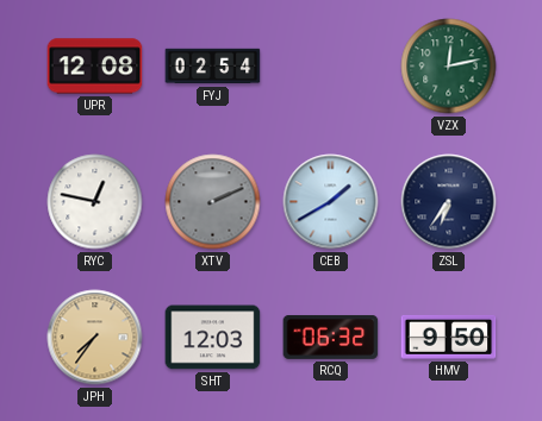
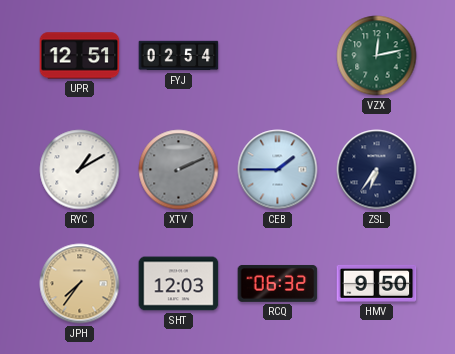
UPR: 12:08 -> 12:51 (80, 56)
RYC: 12:47 -> 1:10 (80, 170)
CEB: 1:40 -> 1:45 (278, 170)
